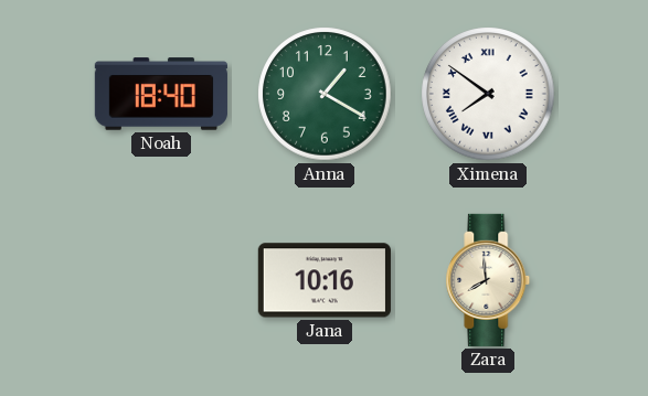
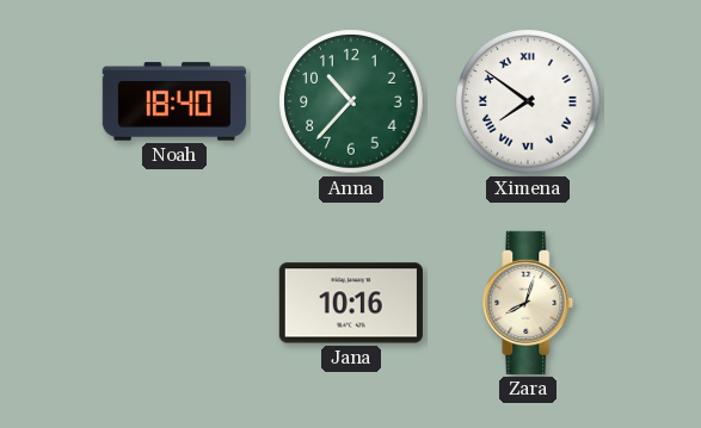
Anna: 1:20 -> 10:37 (351, 101)
Zara: 7:59 -> 8:03 (528, 303)
